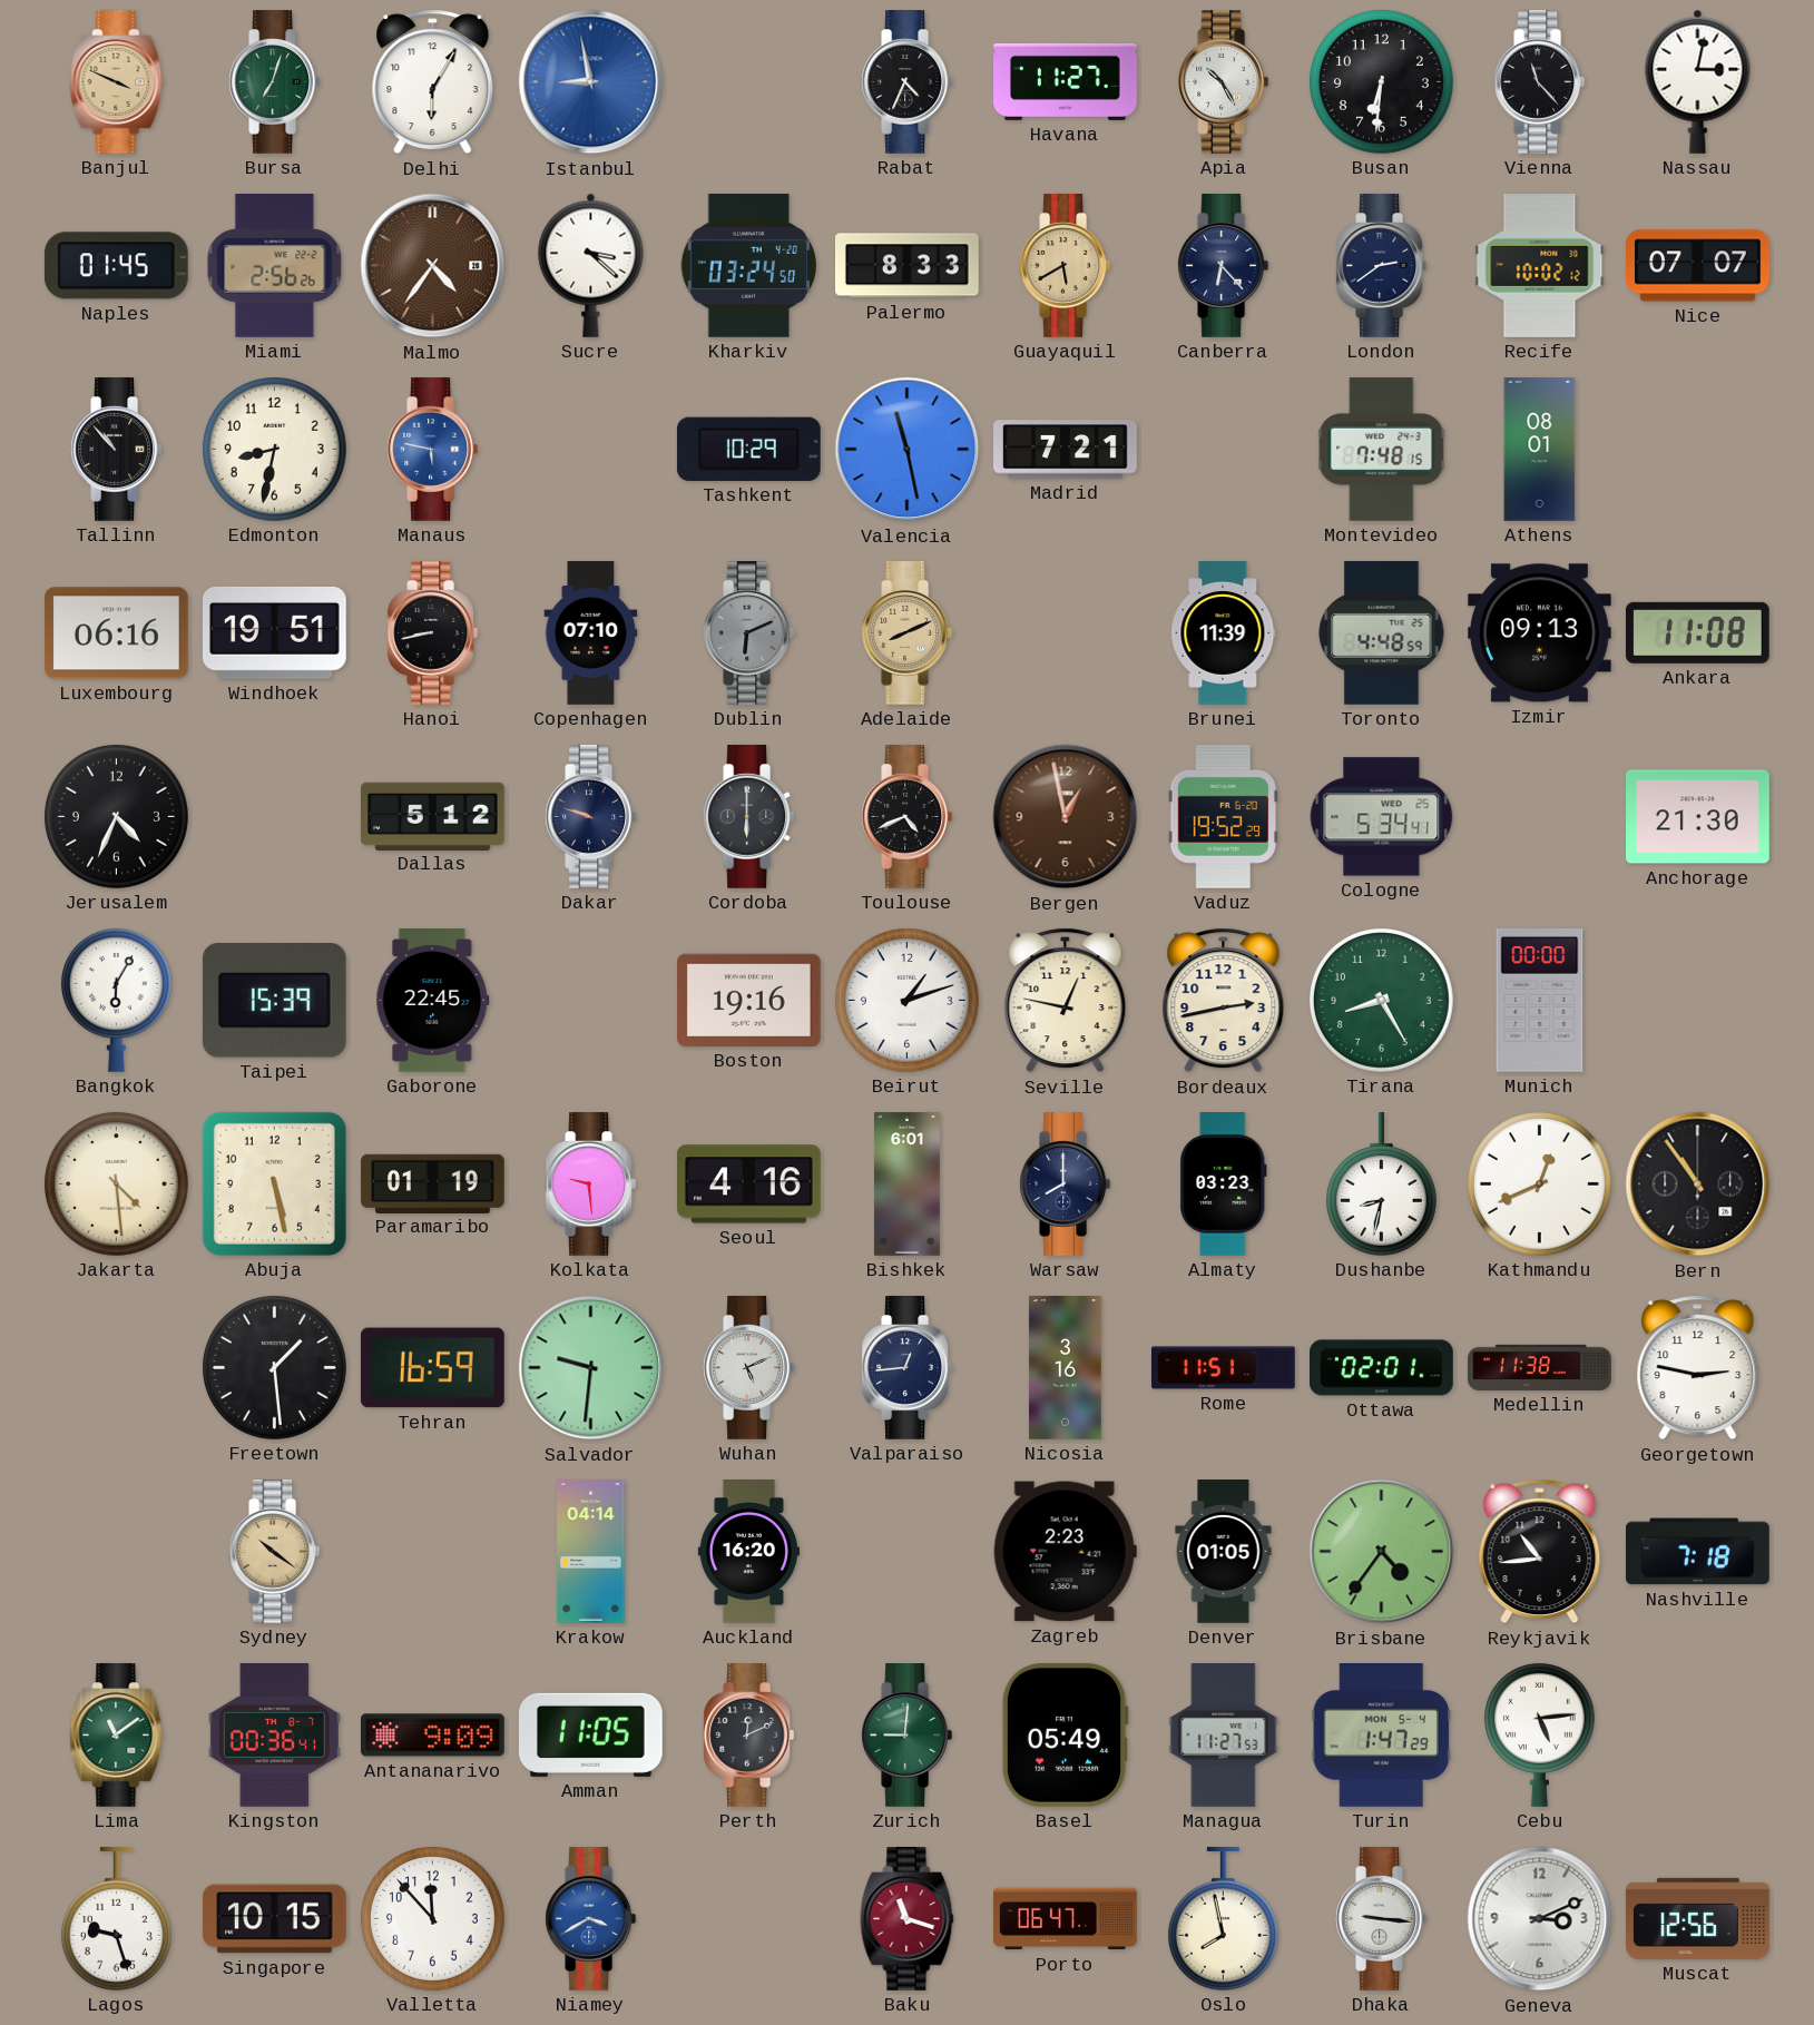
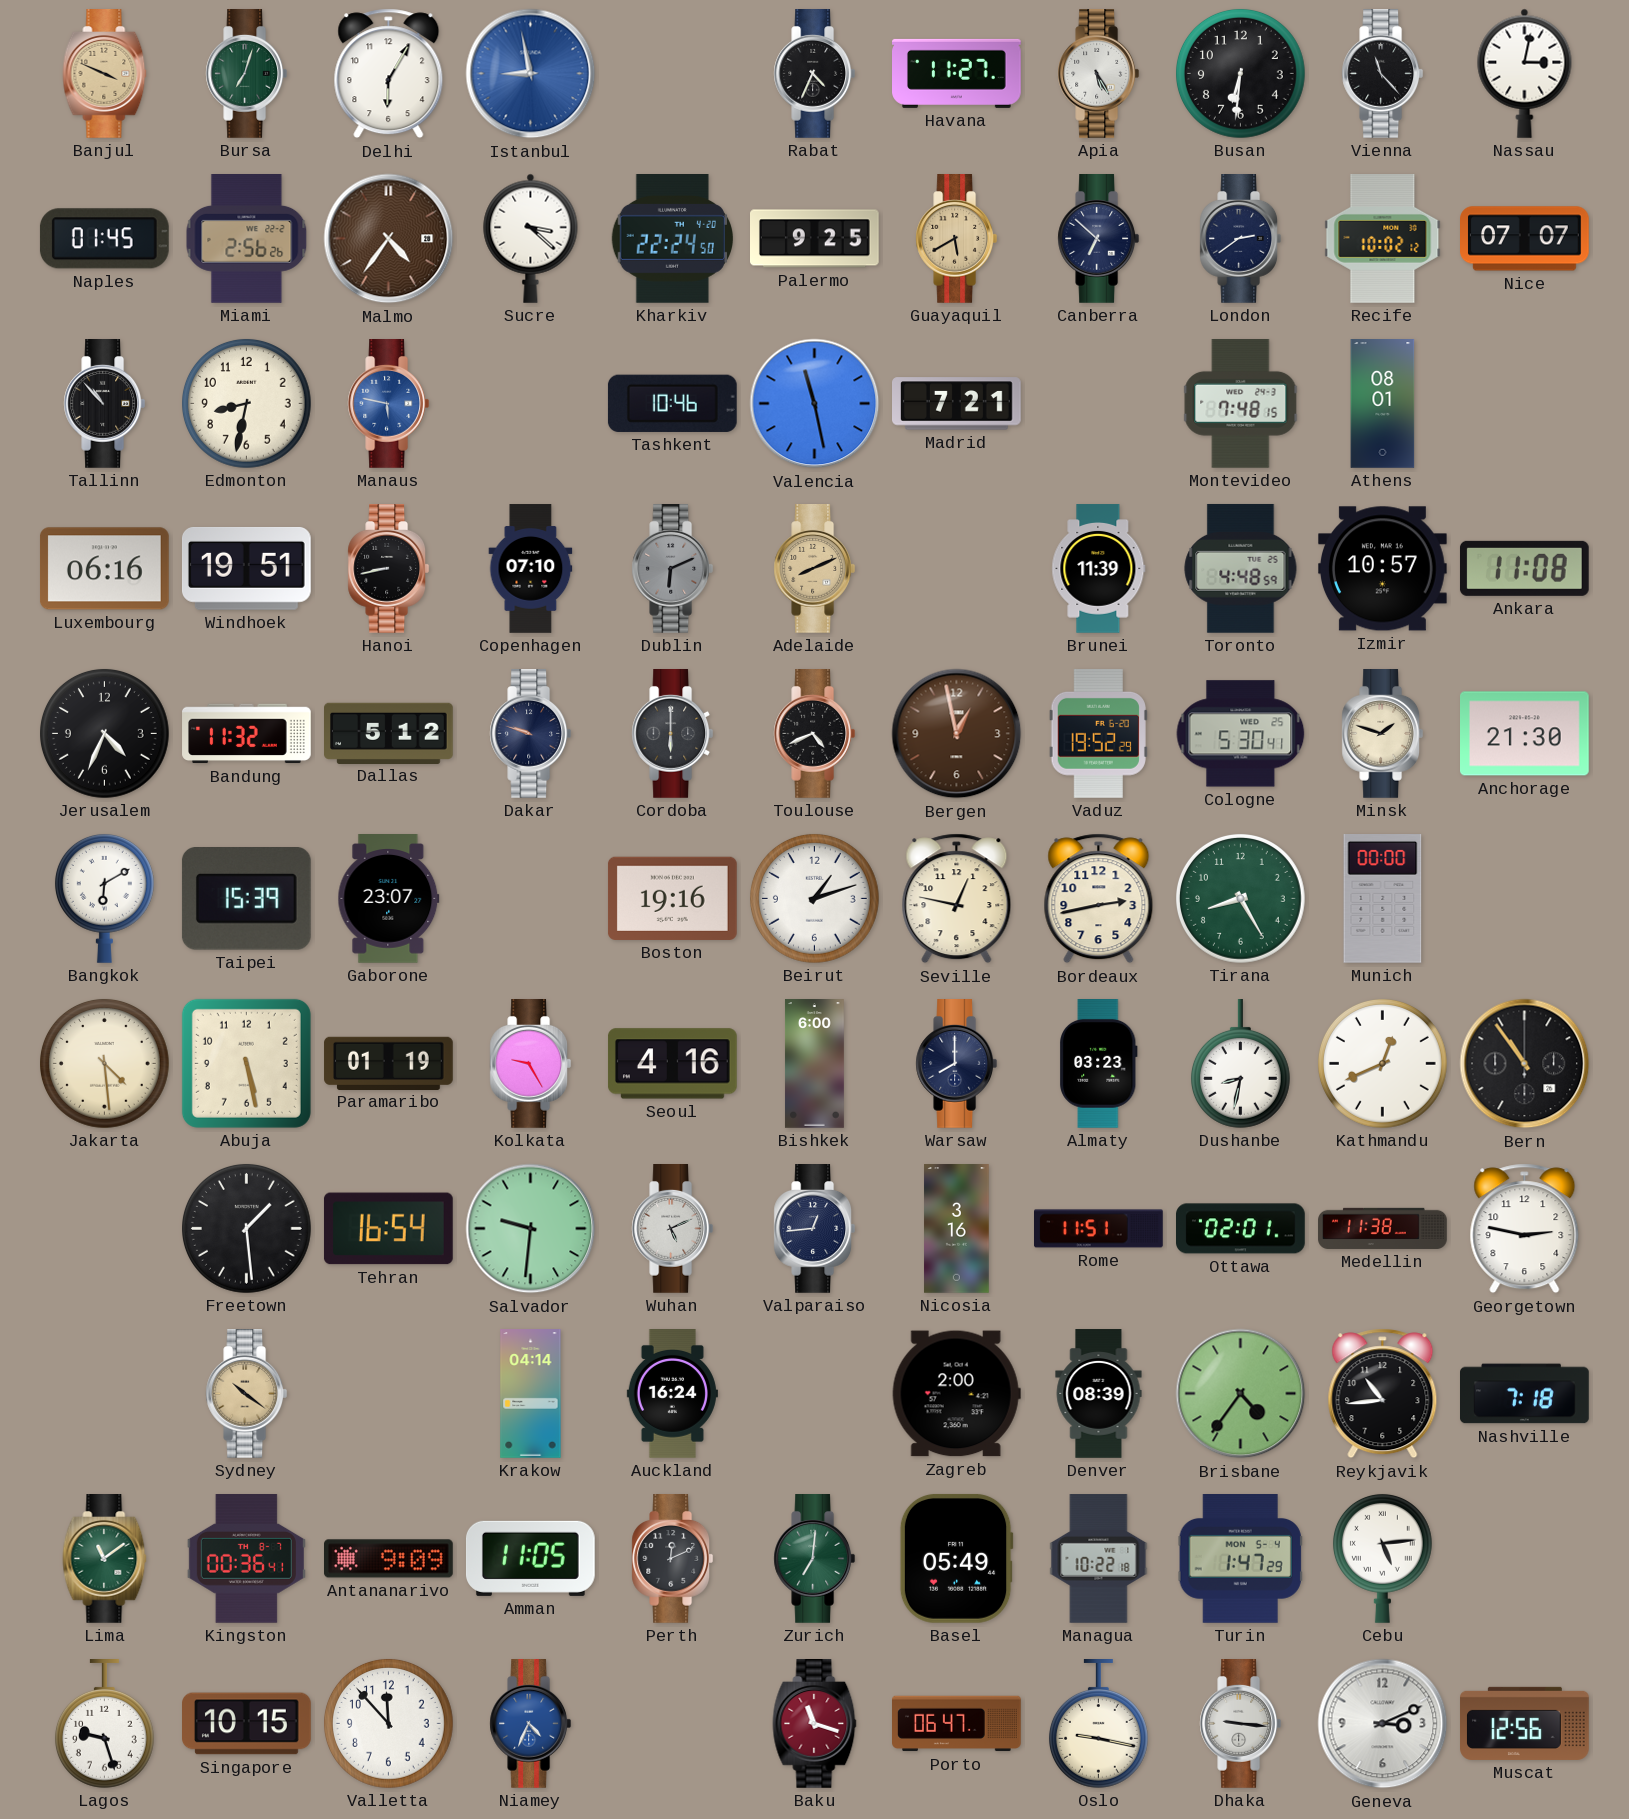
Apia: 10:25 -> 5:25 (1099, 74)
Kharkiv: 03:24 -> 22:24 (672, 239)
Palermo: 8:33 -> 9:25 (815, 239)
Canberra: 6:23 -> 6:52 (1099, 239)
Tashkent: 10:29 -> 10:46 (672, 403)
Izmir: 09:13 -> 10:57 (1383, 569)
Bandung: none -> 11:32 (247, 734)
Cologne: 5:34 -> 5:30 (1241, 734)
Minsk: none -> 1:48 (1383, 734)
Bangkok: 6:05 -> 6:10 (104, 898)
Gaborone: 22:45 -> 23:07 (389, 899)
Kolkata: 9:29 -> 9:25 (531, 1064)
Bishkek: 6:01 -> 6:00 (814, 1064)
Tehran: 16:59 -> 16:54 (388, 1229)
Auckland: 16:20 -> 16:24 (672, 1394)
Zagreb: 2:23 -> 2:00 (956, 1394)
Denver: 01:05 -> 08:39 (1099, 1394)
Zurich: 9:01 -> 7:01 (815, 1559)
Managua: 11:27 -> 10:22 (1099, 1559)
Niamey: 3:40 -> 4:34 (531, 1724)
Oslo: 7:58 -> 9:17 (1098, 1724)
